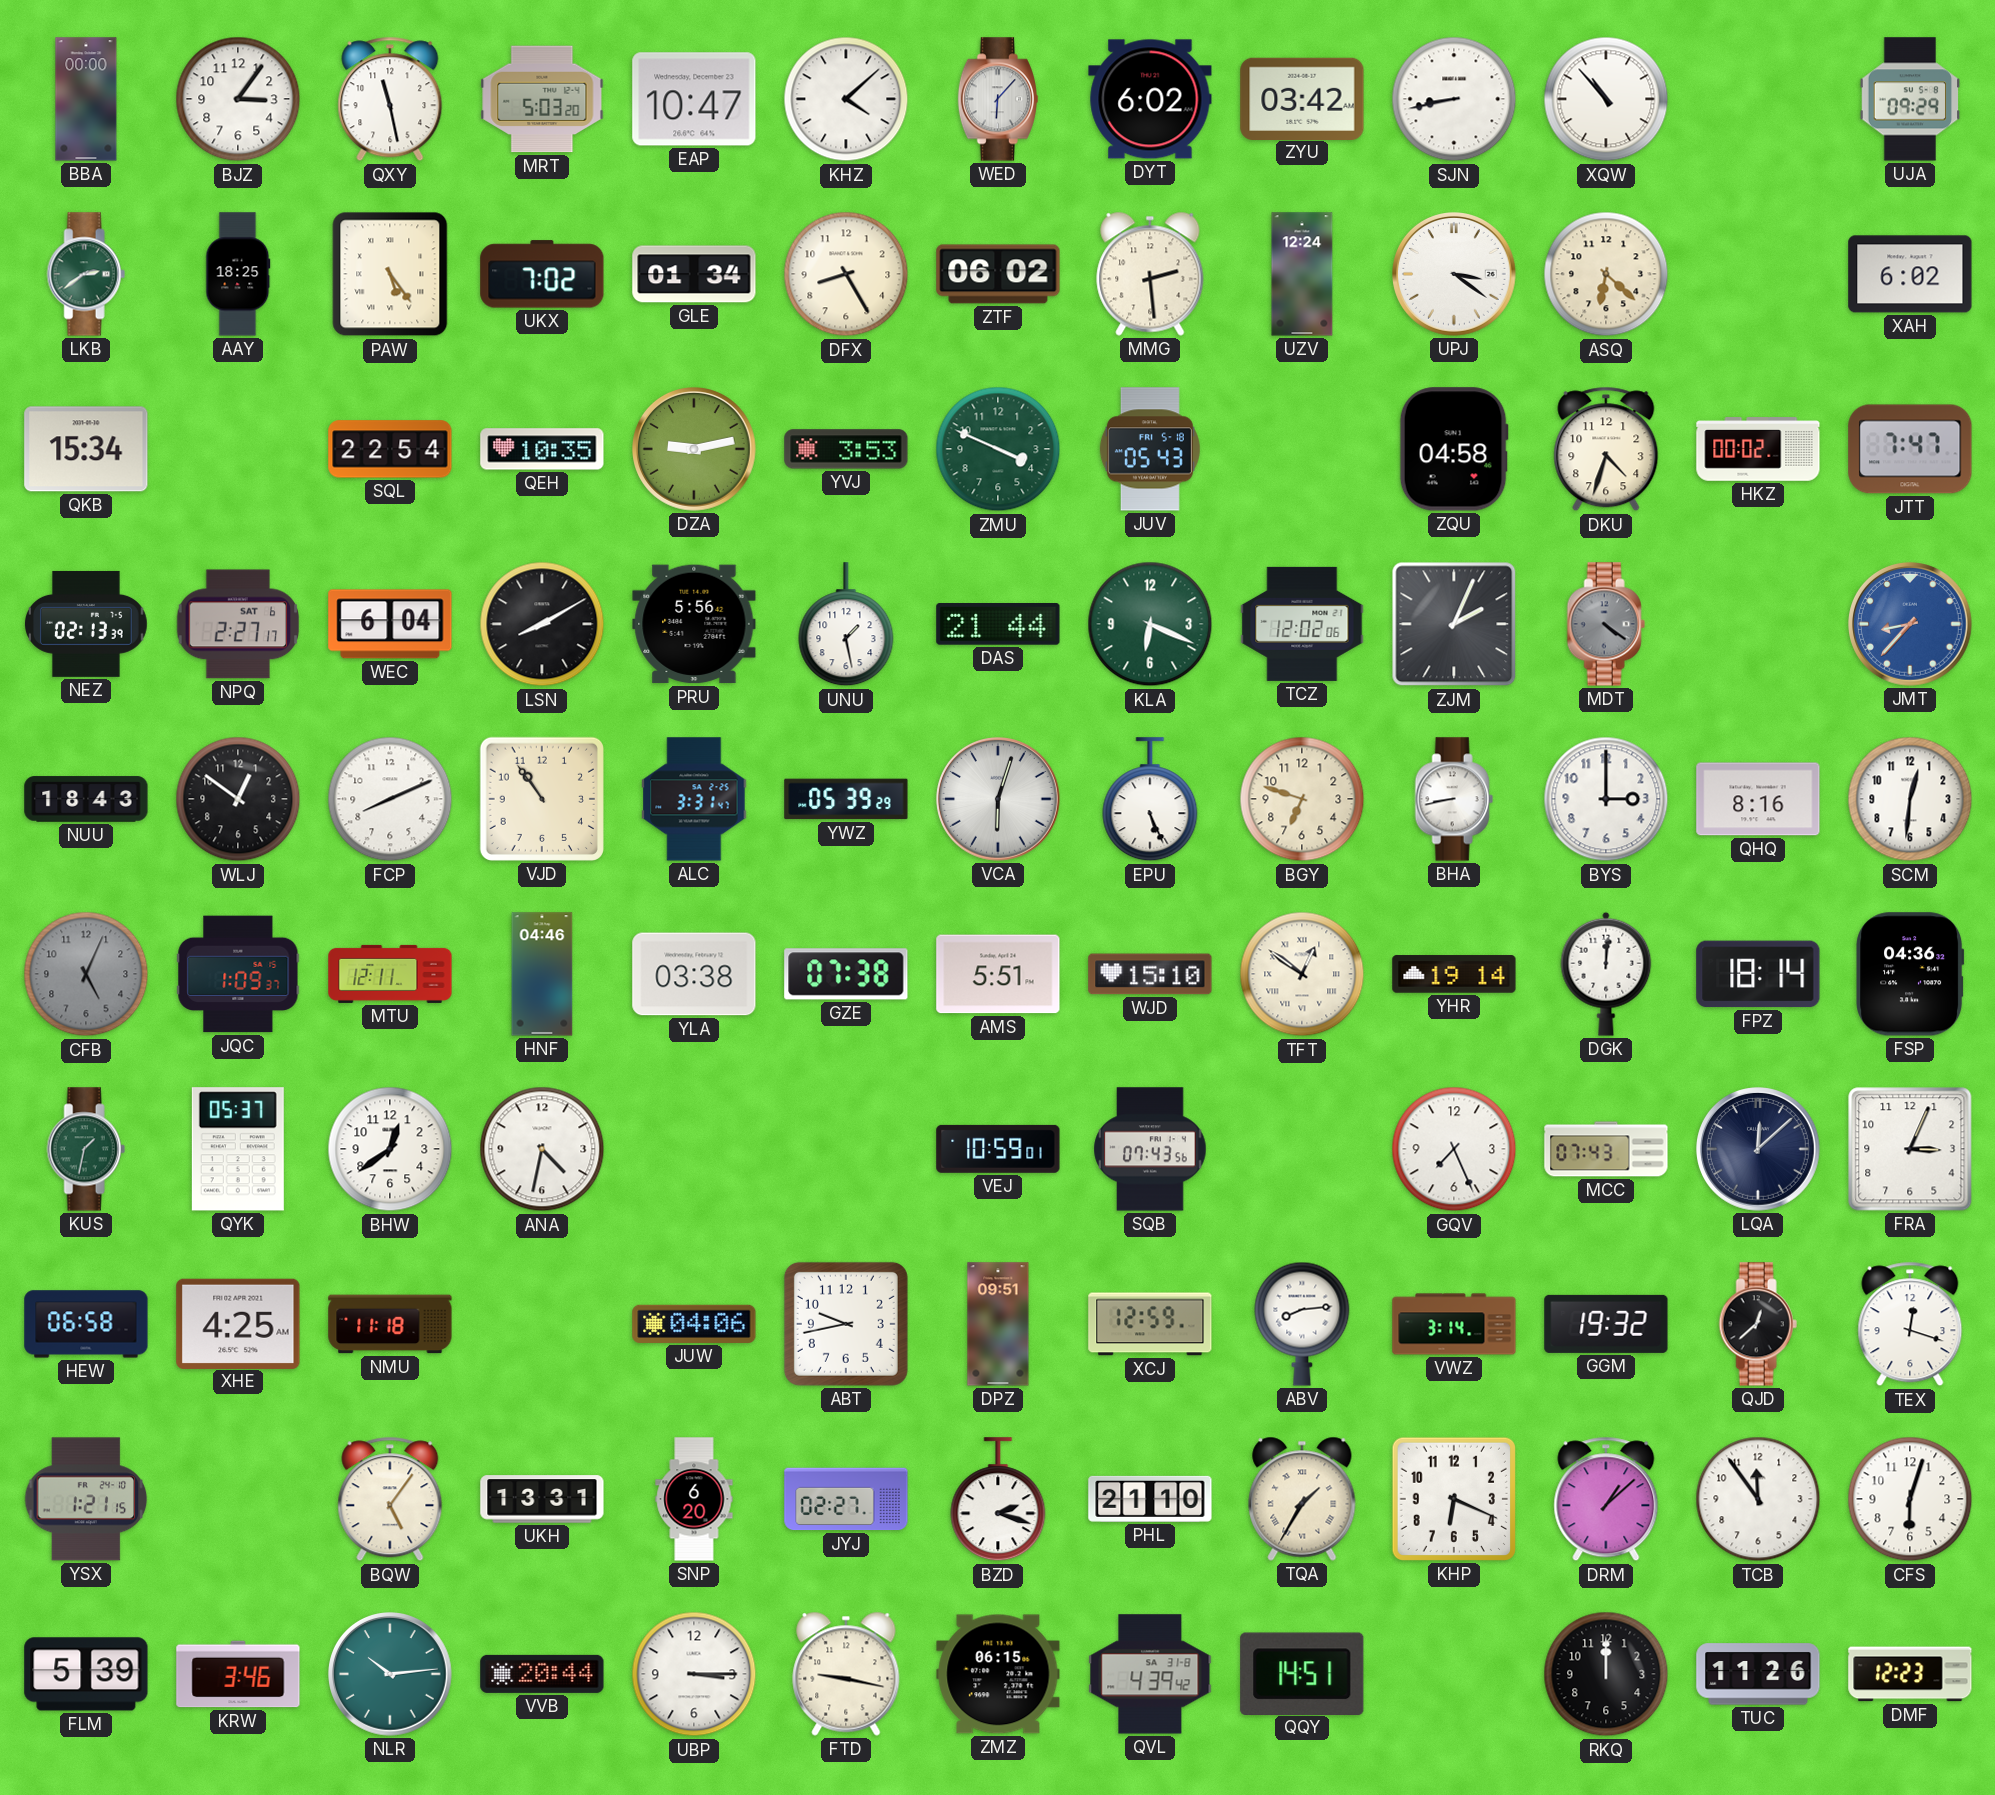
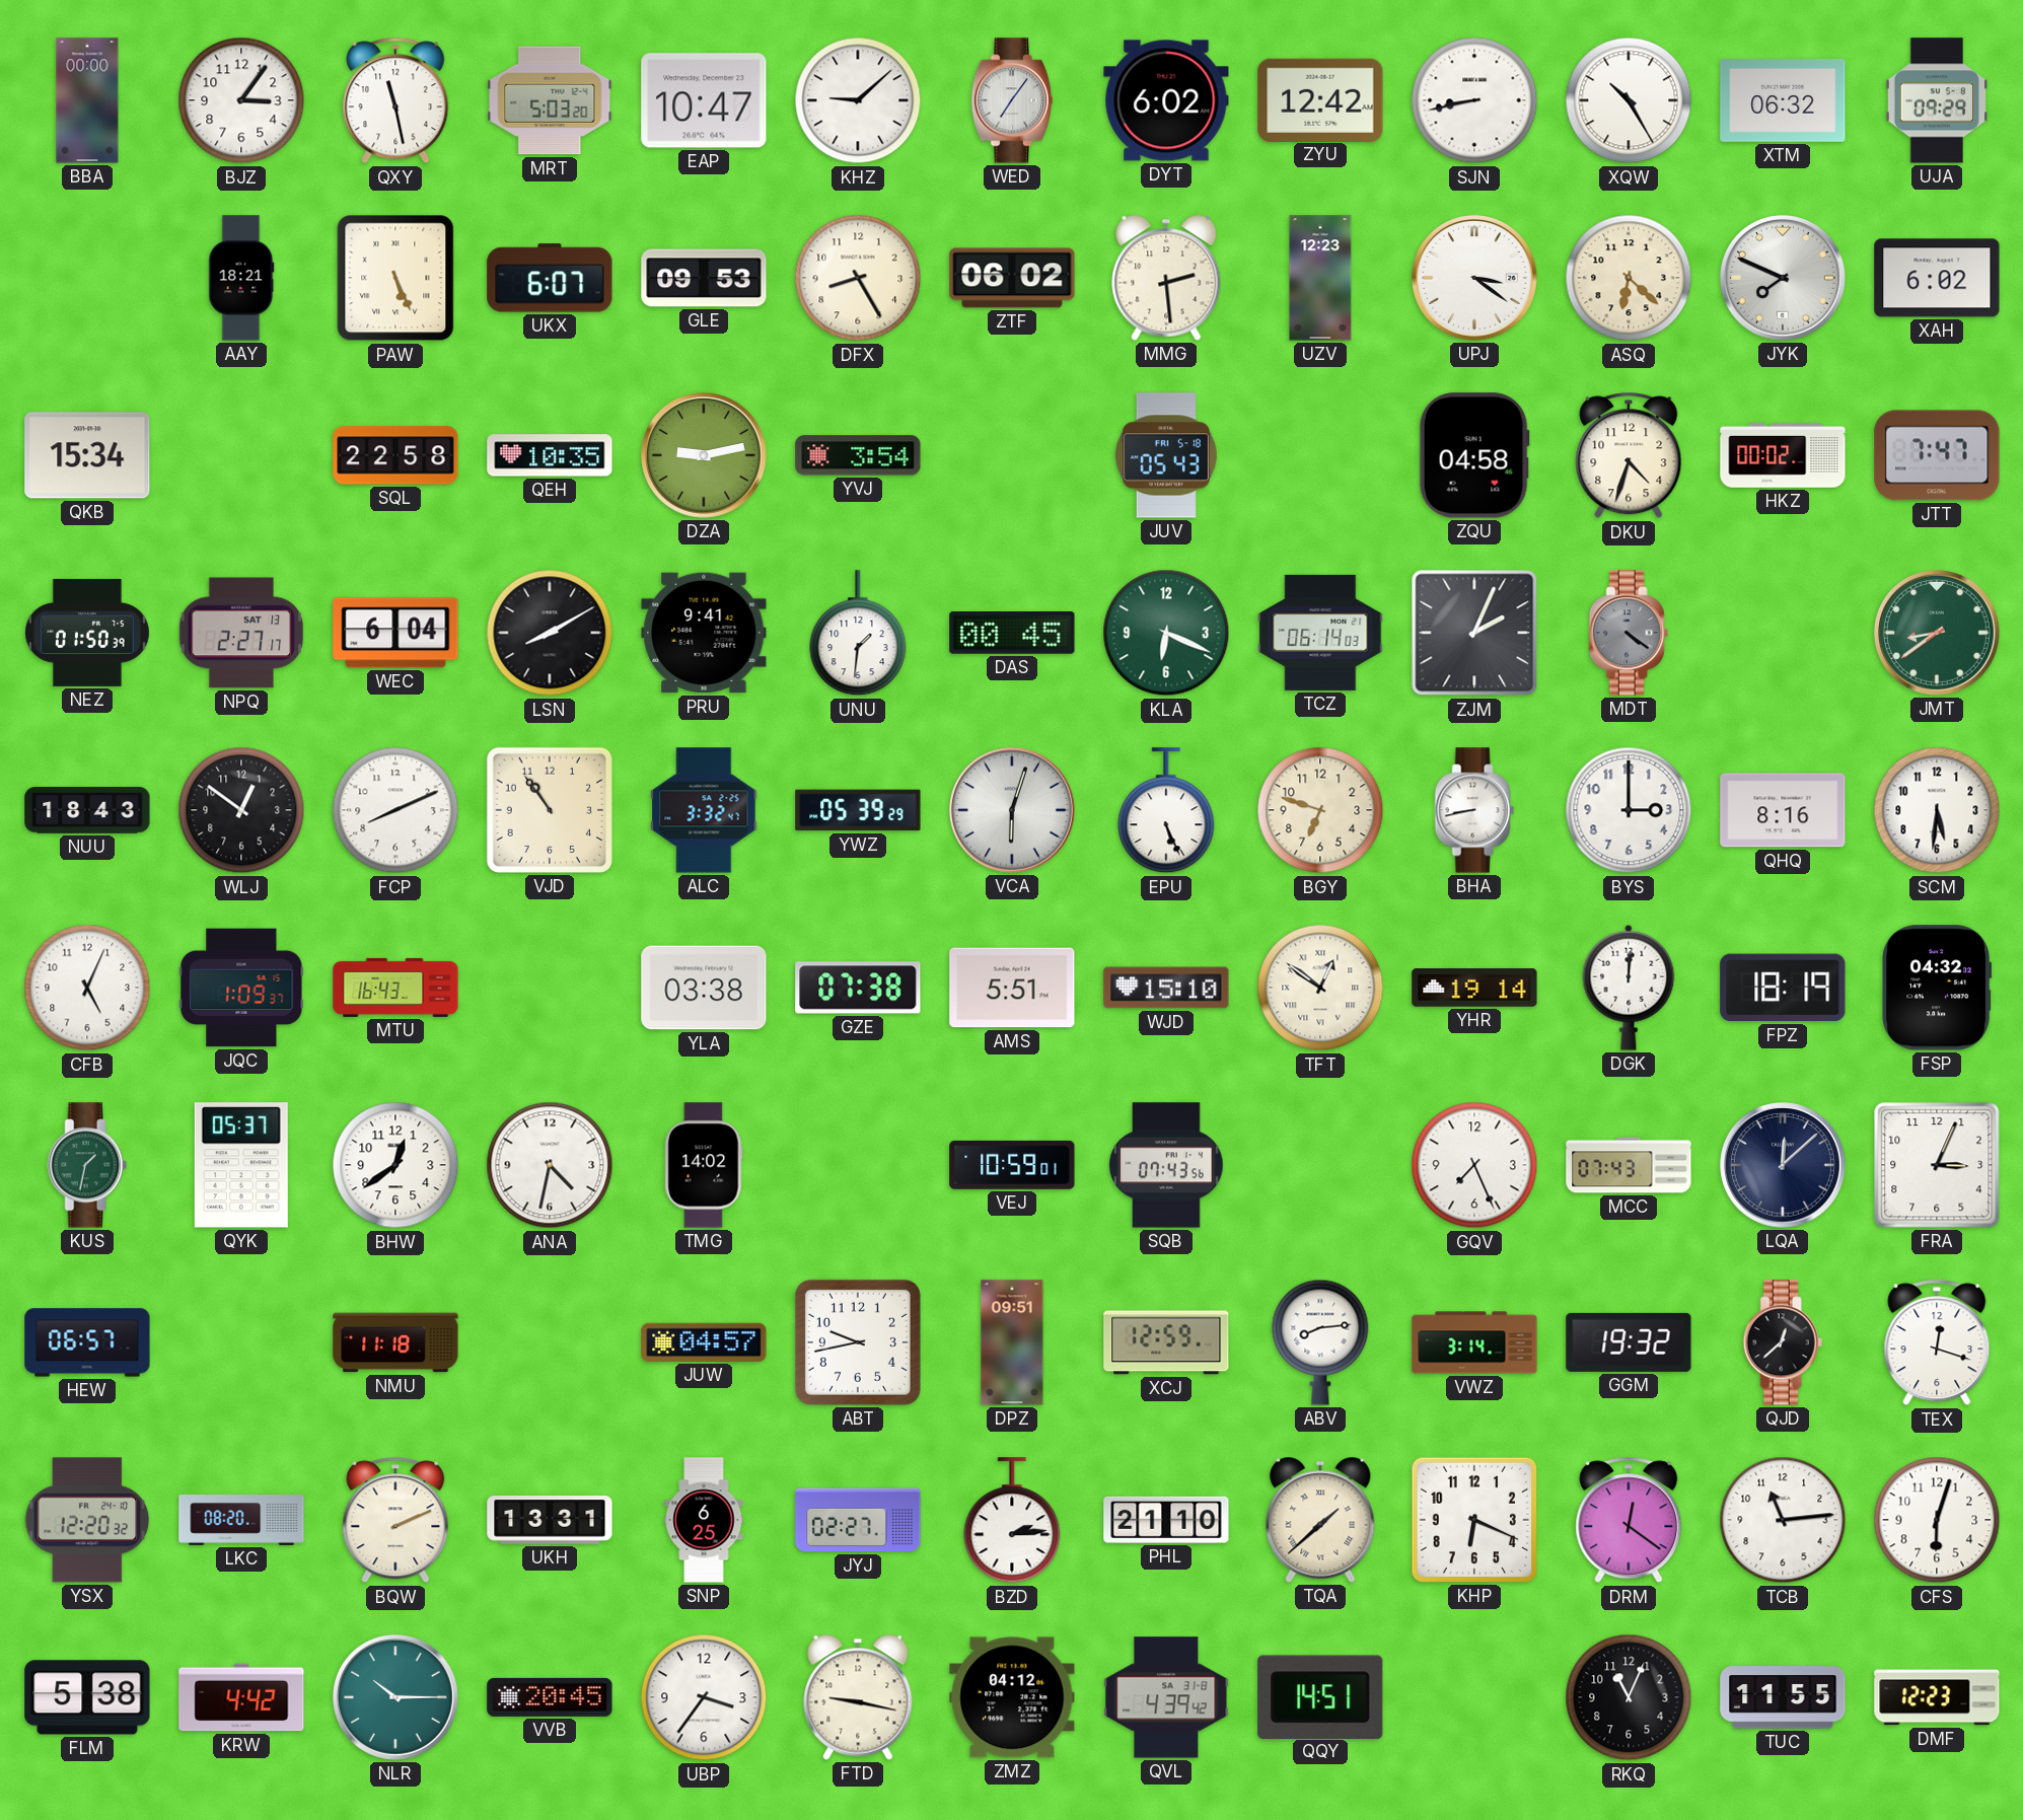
KHZ: 4:08 -> 9:08 (858, 100)
WED: 6:07 -> 7:06 (1011, 100)
ZYU: 03:42 -> 12:42 (1320, 99)
XQW: 10:53 -> 10:25 (1629, 100)
XTM: none -> 06:32 (1783, 101)
LKB: 2:39 -> none (86, 274)
AAY: 18:25 -> 18:21 (241, 278)
PAW: 5:24 -> 5:26 (395, 278)
UKX: 7:02 -> 6:07 (550, 278)
GLE: 01:34 -> 09:53 (704, 278)
UZV: 12:24 -> 12:23 (1320, 278)
JYK: none -> 7:49 (1784, 279)
SQL: 22:54 -> 22:58 (395, 455)
YVJ: 3:53 -> 3:54 (858, 455)
ZMU: 3:49 -> none (998, 449)
NEZ: 02:13 -> 01:50 (88, 633)
NPQ date: SAT 6 -> SAT 13 (241, 633)
PRU: 5:56 -> 9:41 (704, 633)
UNU: 1:28 -> 1:31 (858, 634)
DAS: 21:44 -> 00:45 (1012, 634)
TCZ: 12:02 -> 06:14 (1320, 633)
JMT: 8:37 -> 8:39 (1938, 634)
JMT dial: blue -> green (1938, 634)
ALC: 3:31 -> 3:32 (704, 810)
SCM: 12:31 -> 5:31 (1937, 810)
CFB dial: grey -> white (87, 988)
MTU: 12:11 -> 16:43 (395, 988)
HNF: 04:46 -> none (542, 974)
FPZ: 18:14 -> 18:19 (1783, 988)
FSP: 04:36 -> 04:32 (1937, 988)
TMG: none -> 14:02 (704, 1165)
HEW: 06:58 -> 06:57 (87, 1342)
XHE: 4:25 -> none (238, 1323)
JUW: 04:06 -> 04:57 (704, 1342)
YSX: 1:21 -> 12:20 (87, 1520)
LKC: none -> 08:20 (241, 1520)
BQW: 5:06 -> 2:11 (395, 1520)
SNP: 6:20 -> 6:25 (704, 1520)
BZD: 2:18 -> 2:14 (1012, 1521)
TQA: 1:35 -> 1:38 (1320, 1520)
DRM: 1:08 -> 12:21 (1629, 1520)
TCB: 11:54 -> 11:14 (1783, 1520)
FLM: 5:39 -> 5:38 (87, 1697)
KRW: 3:46 -> 4:42 (241, 1697)
NLR: 10:14 -> 10:15 (396, 1698)
VVB: 20:44 -> 20:45 (550, 1697)
UBP: 3:15 -> 3:36 (704, 1697)
ZMZ: 06:15 -> 04:12 (1012, 1697)
RKQ: 12:00 -> 11:04 (1629, 1697)
TUC: 11:26 -> 11:55 (1783, 1697)
